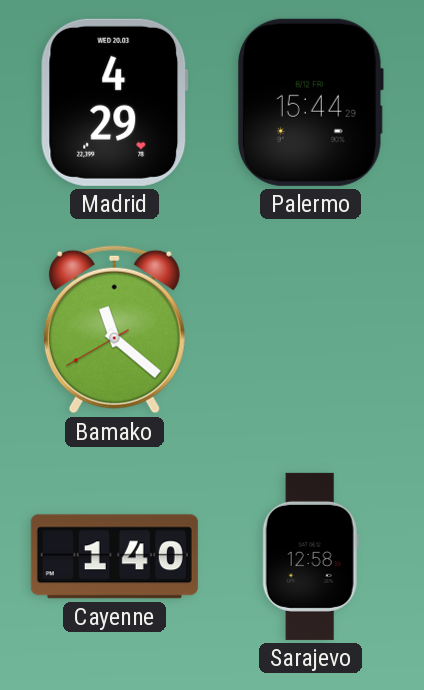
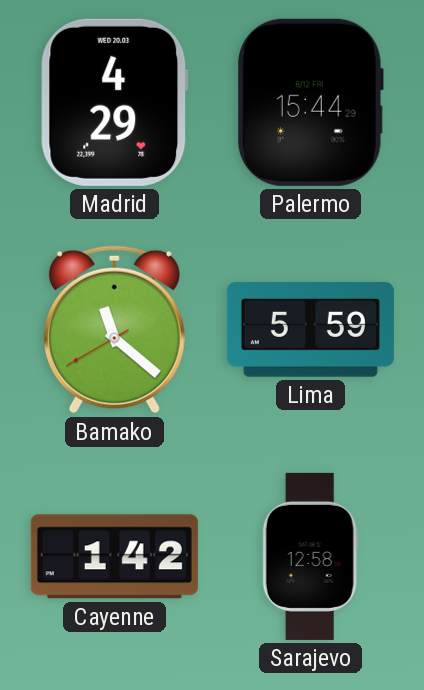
Lima: none -> 5:59 (310, 330)
Cayenne: 1:40 -> 1:42 (114, 557)
